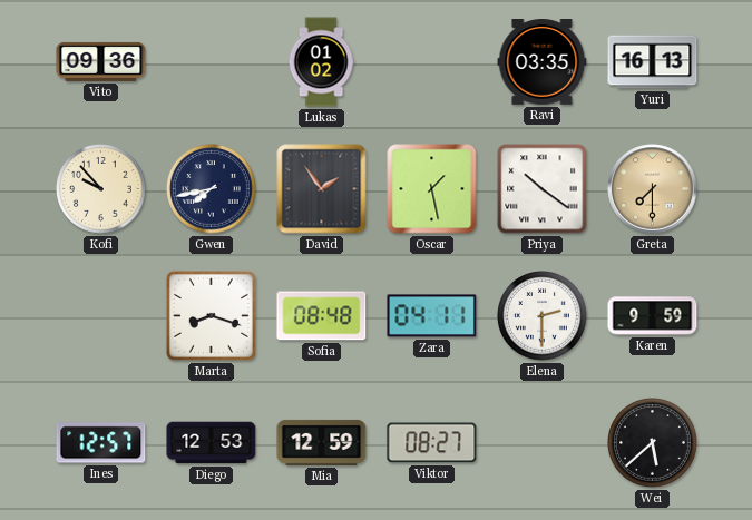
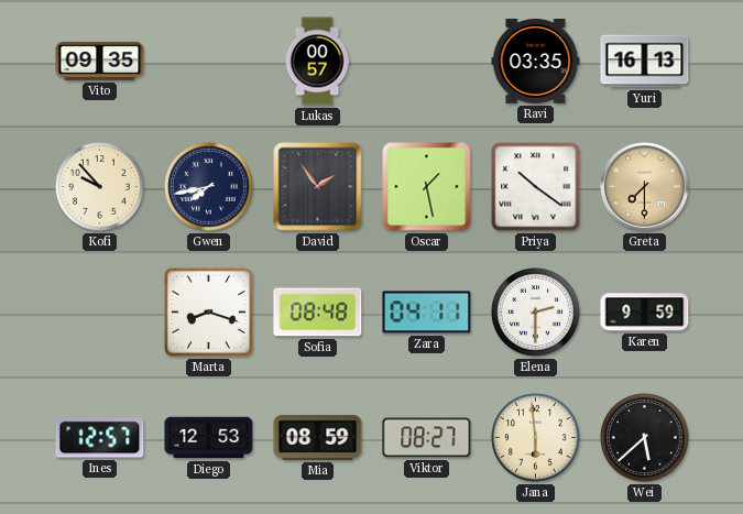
Vito: 09:36 -> 09:35 (100, 61)
Lukas: 01:02 -> 00:57 (317, 62)
Mia: 12:59 -> 08:59 (318, 437)
Jana: none -> 5:59 (536, 438)
